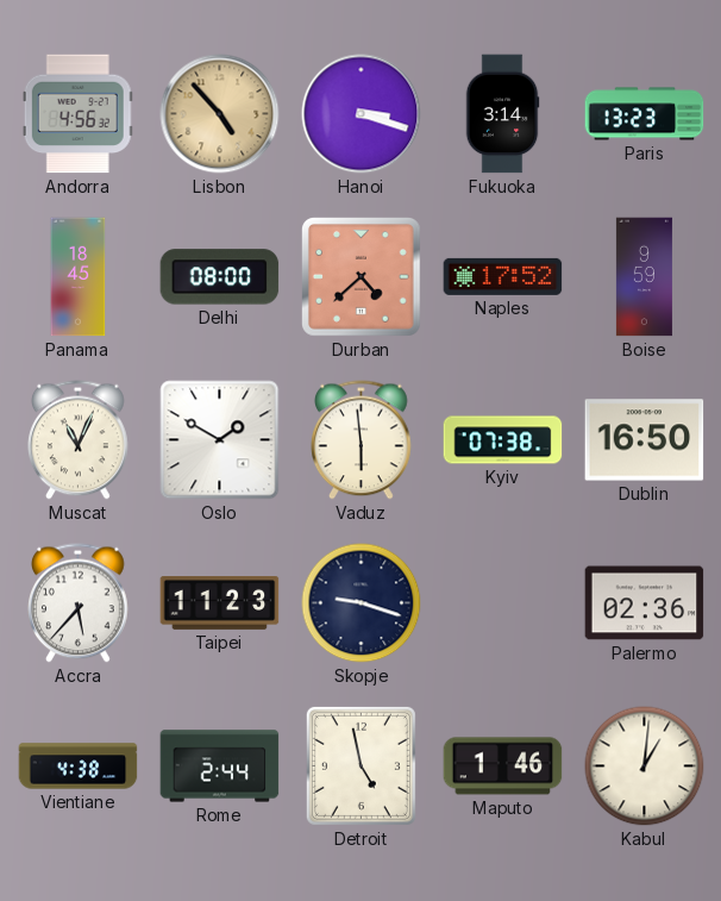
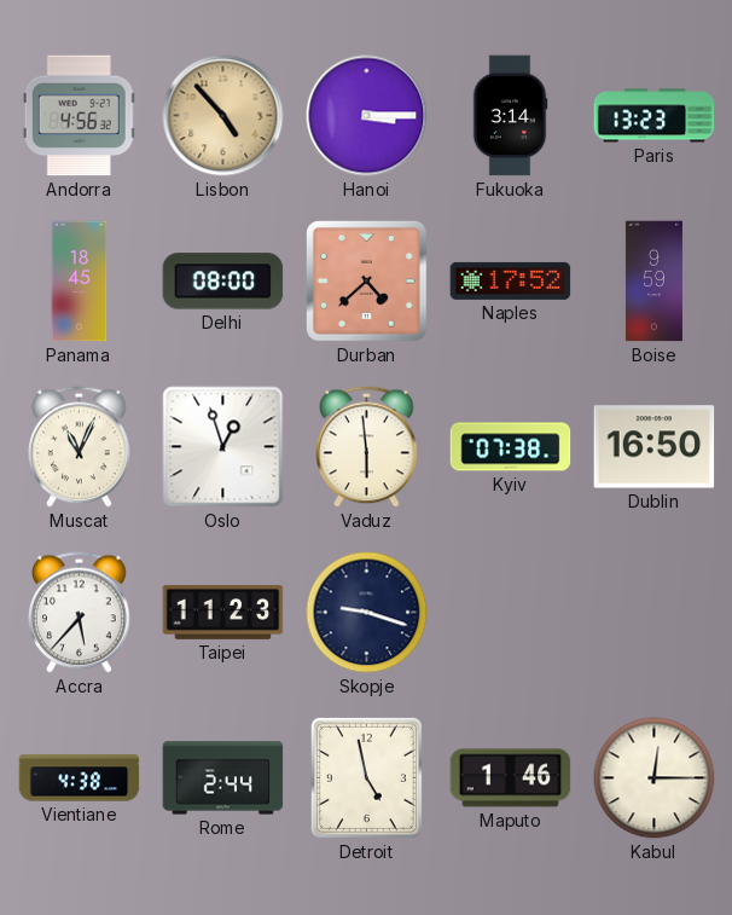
Hanoi: 3:18 -> 3:15 (367, 116)
Oslo: 1:50 -> 12:57 (223, 447)
Palermo: 02:36 -> none (645, 603)
Kabul: 1:01 -> 12:15 (655, 778)
